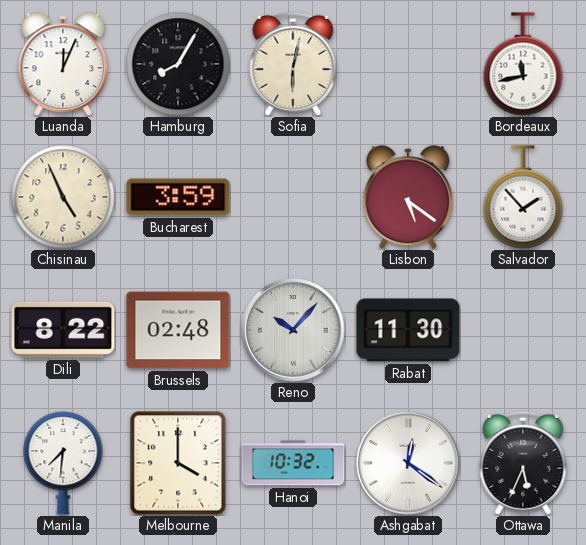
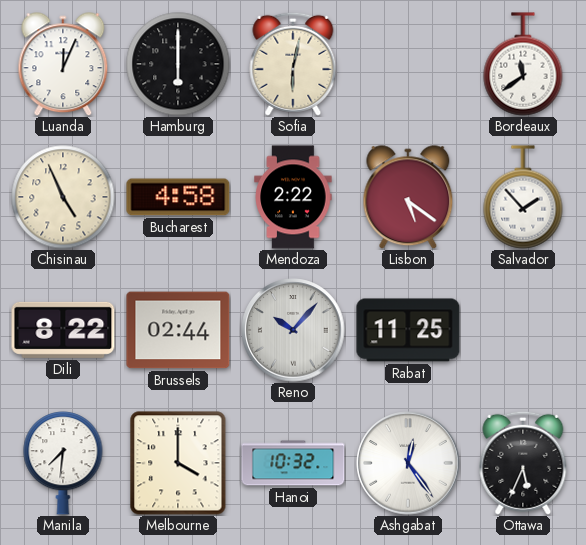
Hamburg: 8:05 -> 6:00 (178, 64)
Bordeaux: 11:43 -> 11:39 (523, 64)
Bucharest: 3:59 -> 4:58 (178, 197)
Mendoza: none -> 2:22 (293, 197)
Brussels: 02:48 -> 02:44 (178, 330)
Rabat: 11:30 -> 11:25 (408, 330)
Ashgabat: 12:21 -> 12:24 (408, 463)
